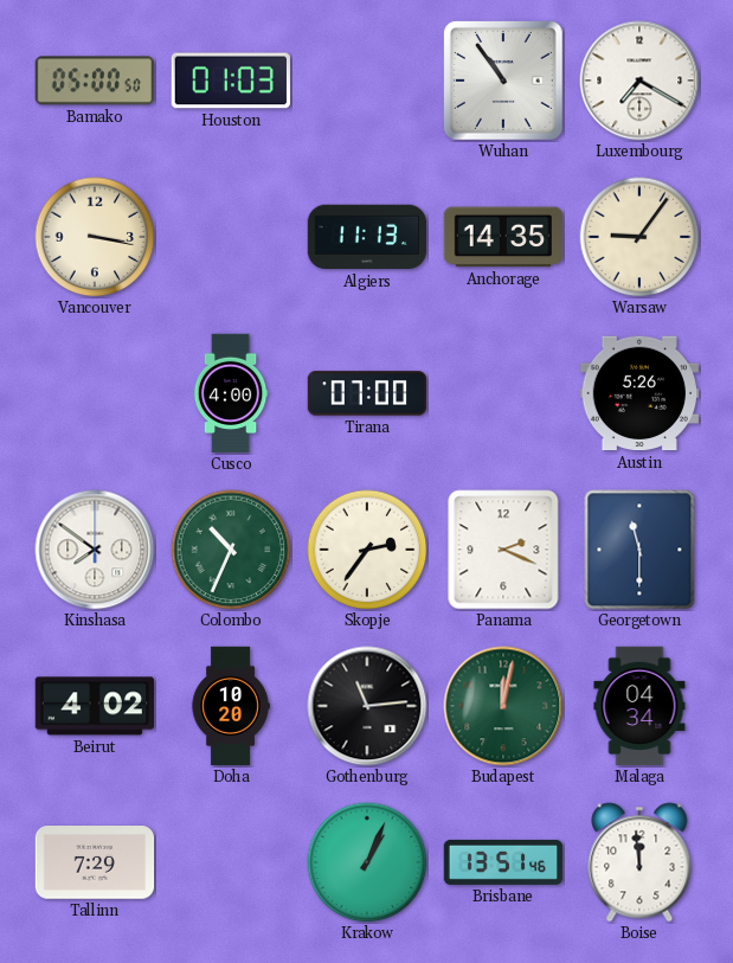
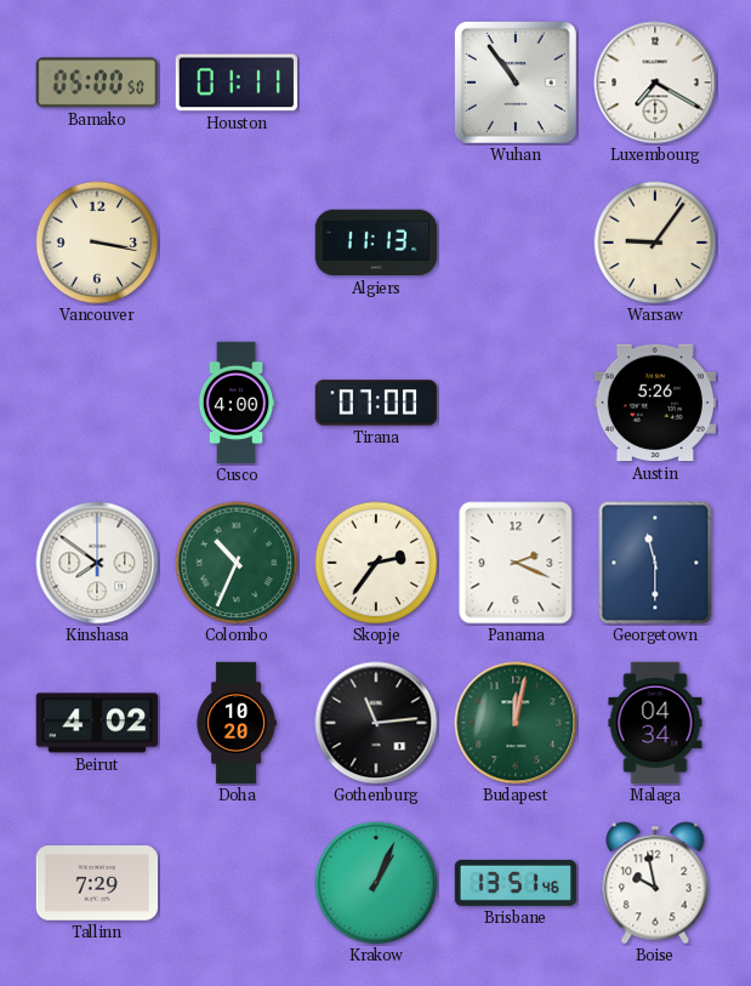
Houston: 01:03 -> 01:11 (235, 82)
Anchorage: 14:35 -> none (502, 237)
Boise: 11:59 -> 9:58 (655, 883)
